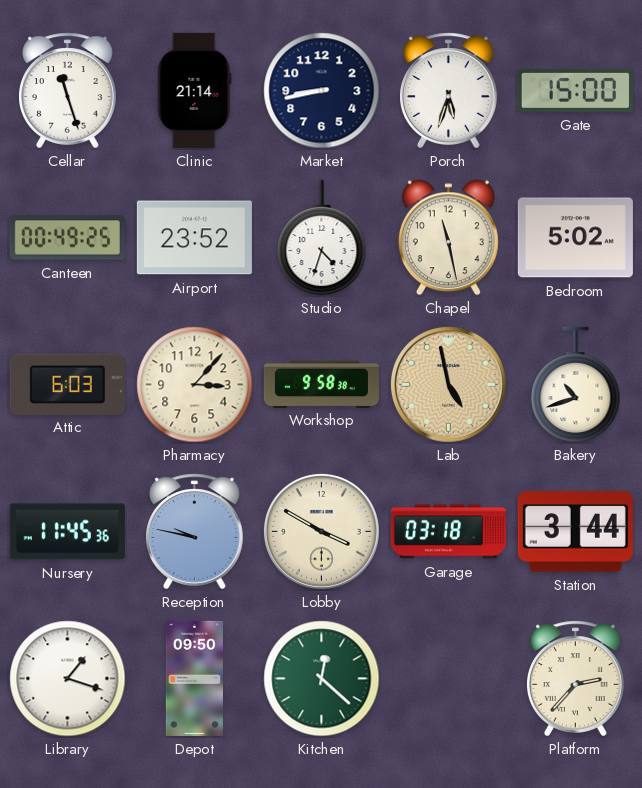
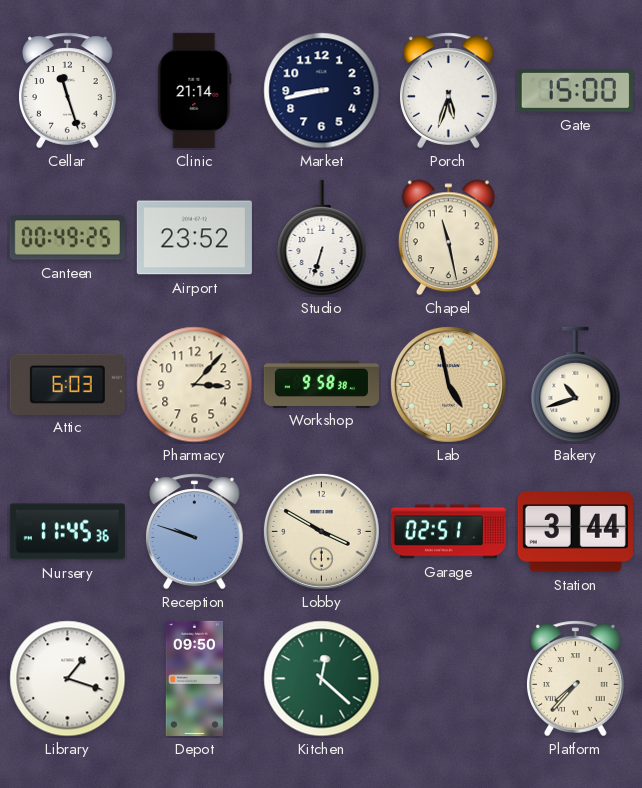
Studio: 4:33 -> 6:33 (322, 238)
Bedroom: 5:02 -> none (575, 238)
Reception: 9:47 -> 9:48 (195, 532)
Garage: 03:18 -> 02:51 (448, 532)
Platform: 2:37 -> 7:37 (576, 679)
